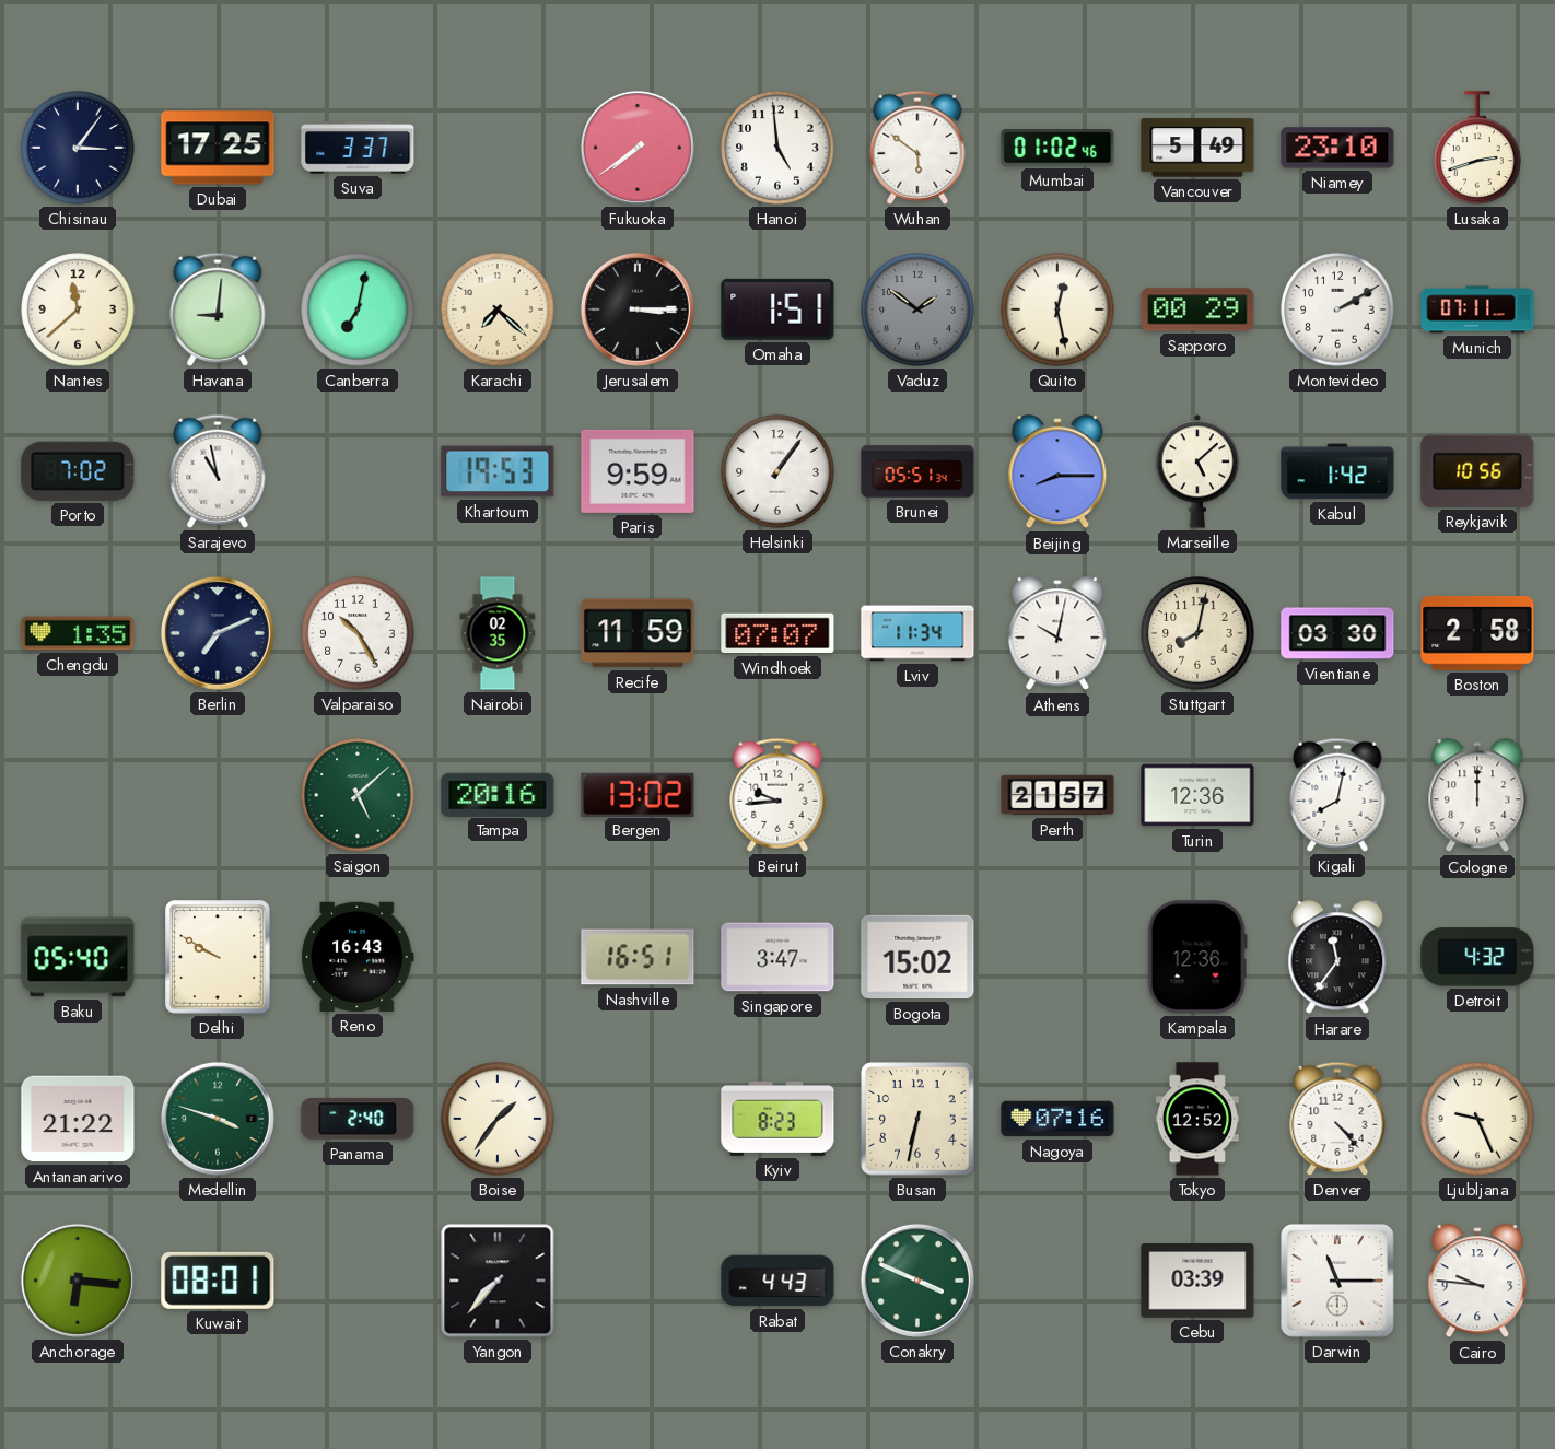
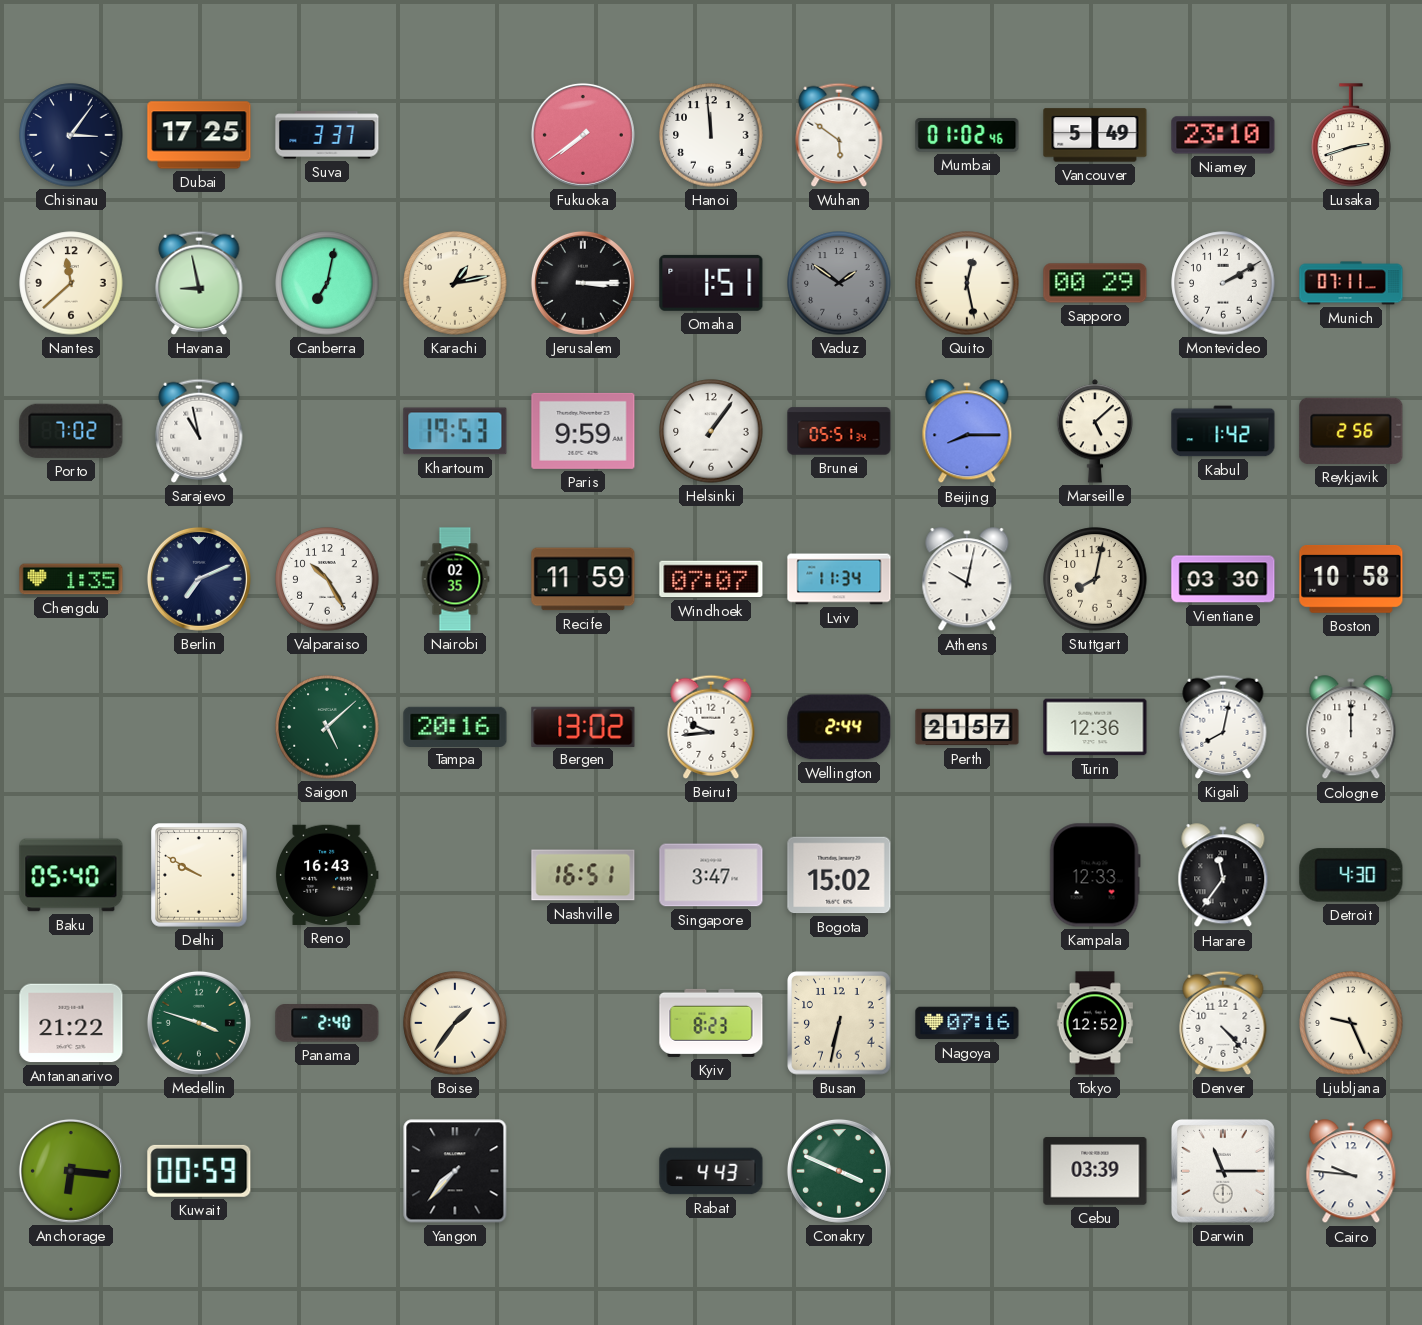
Hanoi: 4:59 -> 11:59 (711, 135)
Havana: 9:01 -> 8:58 (199, 283)
Karachi: 7:22 -> 1:13 (455, 283)
Reykjavik: 10:56 -> 2:56 (1351, 431)
Boston: 2:58 -> 10:58 (1351, 579)
Wellington: none -> 2:44 (839, 727)
Kampala: 12:36 -> 12:33 (1095, 875)
Detroit: 4:32 -> 4:30 (1351, 875)
Kuwait: 08:01 -> 00:59 (199, 1171)
